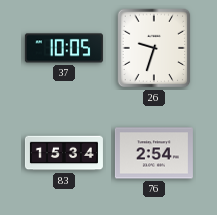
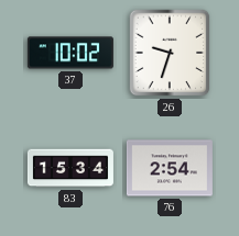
37: 10:05 -> 10:02 (70, 53)
